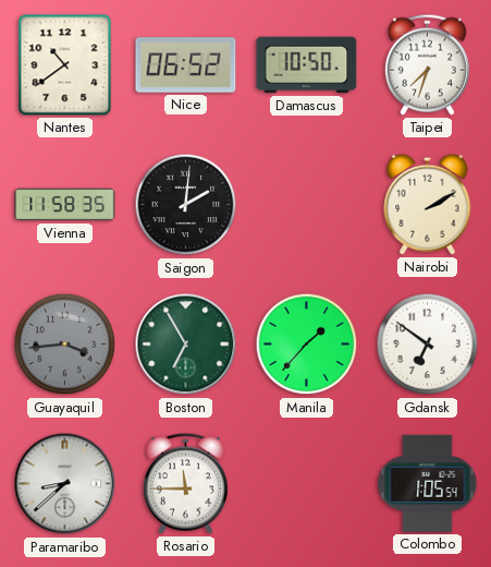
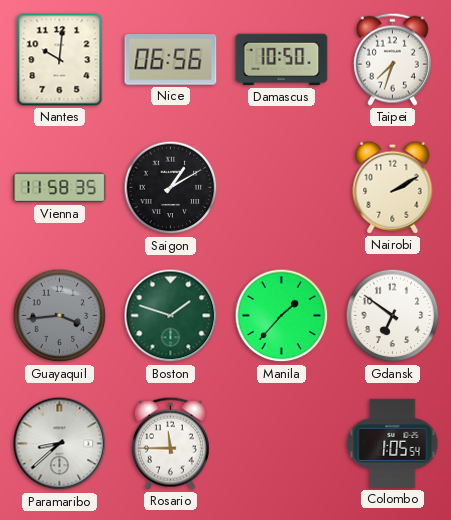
Nantes: 10:39 -> 10:01 (60, 60)
Nice: 06:52 -> 06:56 (171, 60)
Saigon: 2:01 -> 1:10 (171, 188)
Boston: 6:55 -> 1:48 (171, 316)
